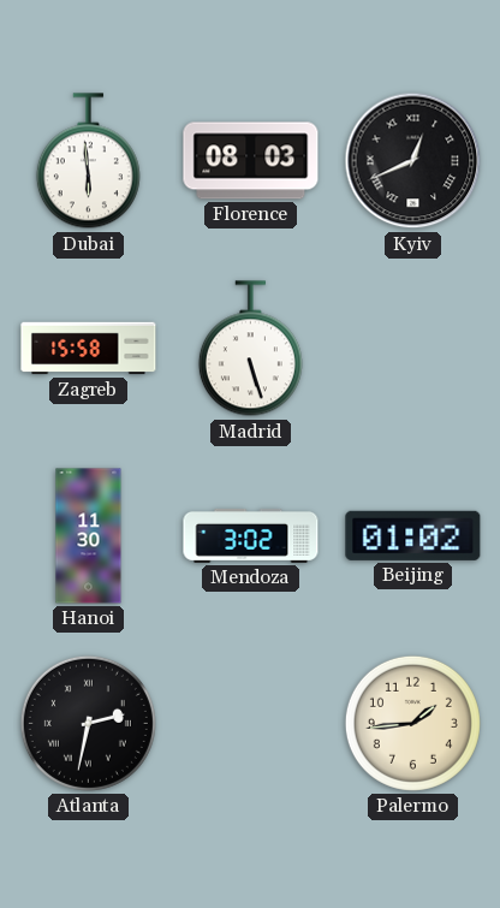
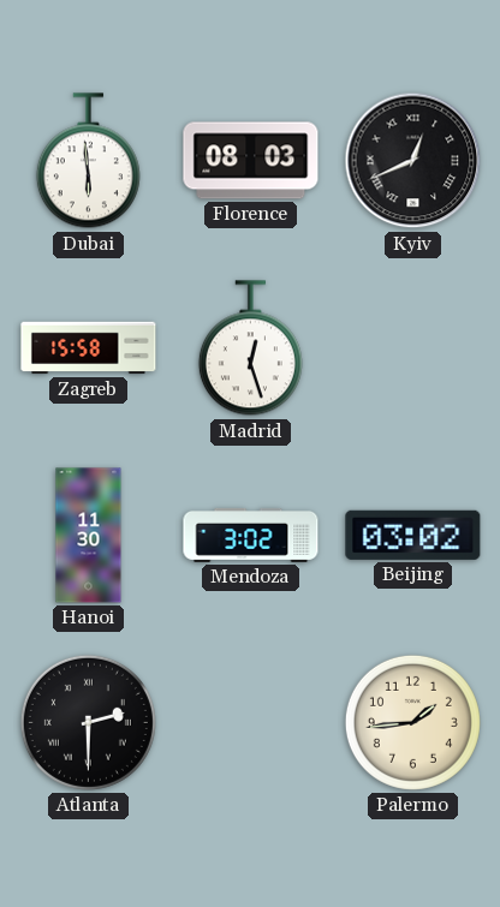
Madrid: 5:27 -> 12:27 (250, 348)
Beijing: 01:02 -> 03:02 (413, 535)
Atlanta: 2:32 -> 2:30 (88, 722)
